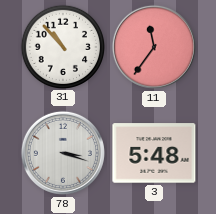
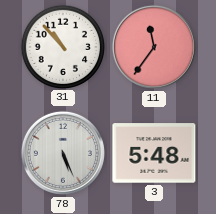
78: 3:18 -> 5:26 (63, 153)
